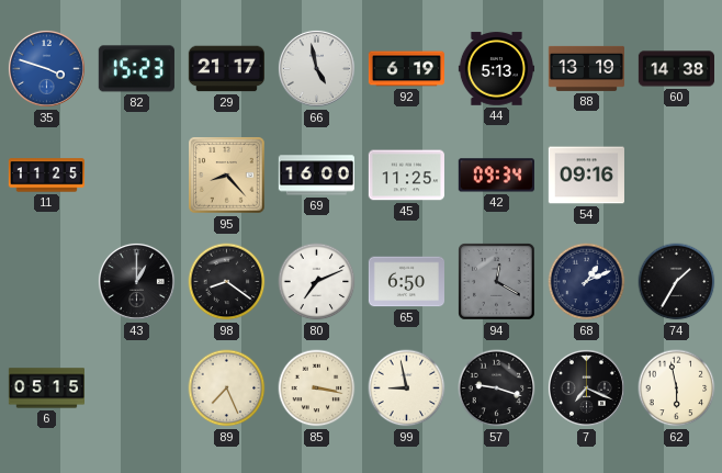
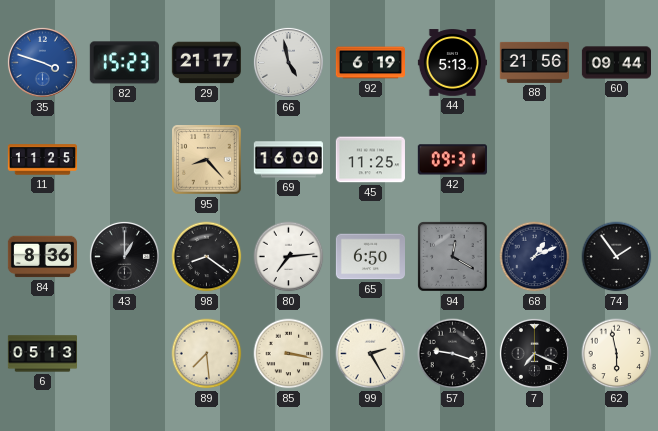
88: 13:19 -> 21:56 (534, 62)
60: 14:38 -> 09:44 (616, 63)
42: 09:34 -> 09:31 (452, 160)
54: 09:16 -> none (586, 176)
84: none -> 8:36 (42, 257)
80: 7:11 -> 7:14 (289, 257)
74: 1:35 -> 1:54 (617, 257)
6: 05:15 -> 05:13 (42, 354)
89: 7:26 -> 7:29 (207, 354)
99: 8:58 -> 2:25 (371, 354)
